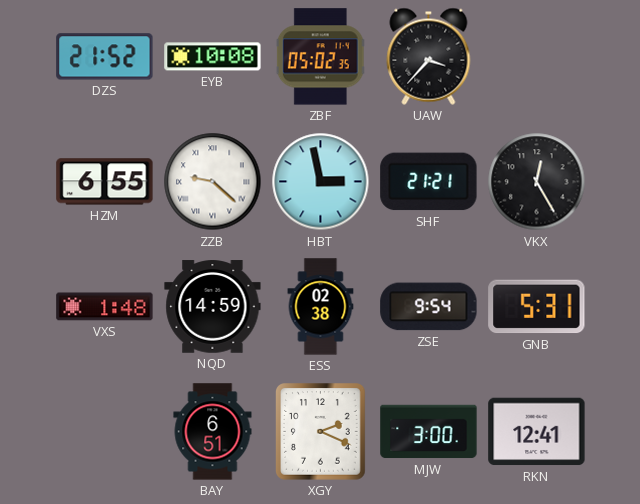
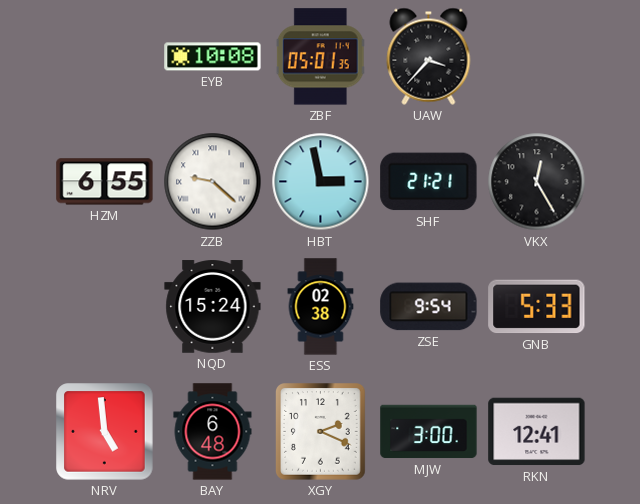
DZS: 21:52 -> none (105, 57)
ZBF: 05:02 -> 05:01 (321, 57)
VXS: 1:48 -> none (105, 307)
NQD: 14:59 -> 15:24 (213, 307)
GNB: 5:31 -> 5:33 (537, 307)
NRV: none -> 4:59 (105, 432)
BAY: 6:51 -> 6:48 (213, 432)
